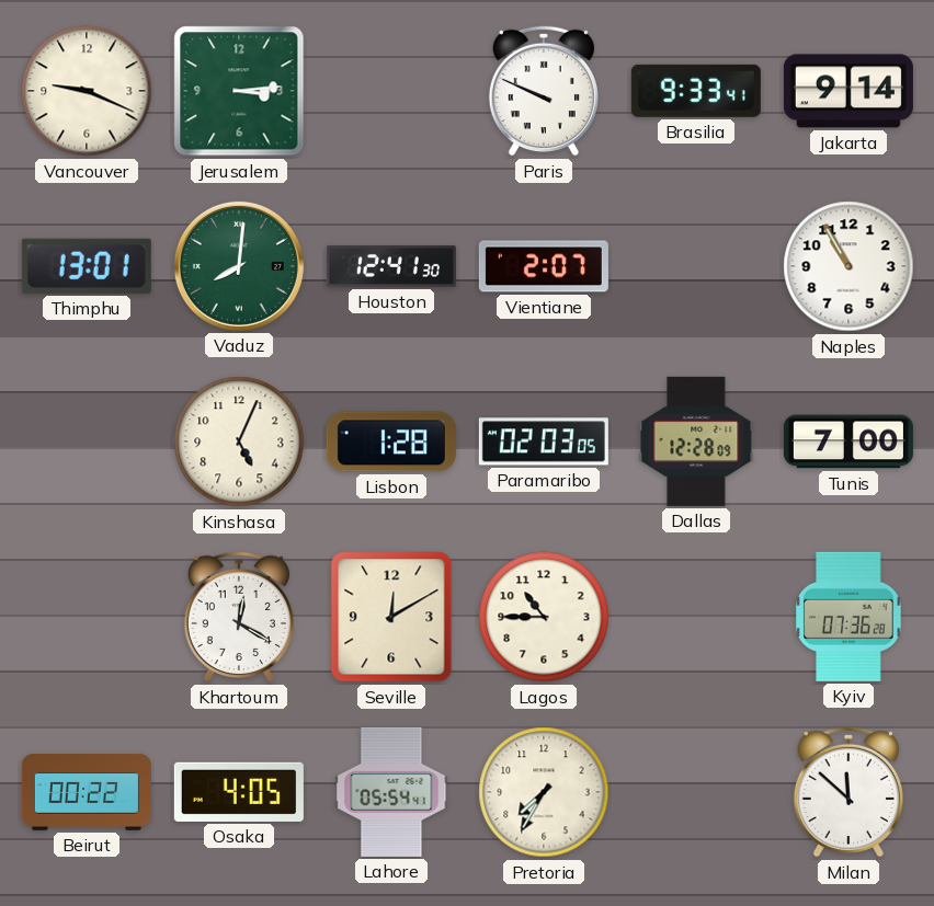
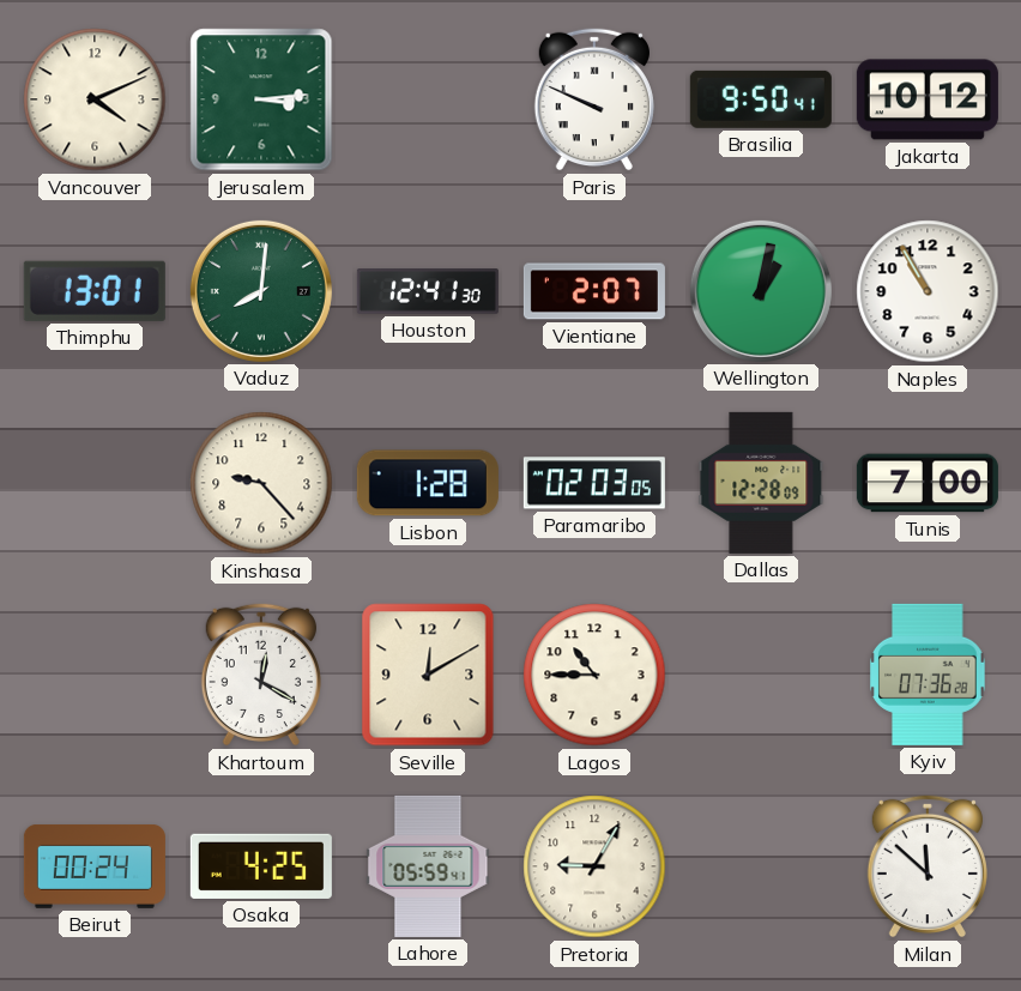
Vancouver: 9:19 -> 4:11 (95, 99)
Brasilia: 9:33 -> 9:50 (761, 99)
Jakarta: 9:14 -> 10:12 (928, 99)
Wellington: none -> 1:02 (761, 291)
Kinshasa: 5:04 -> 9:23 (261, 483)
Beirut: 00:22 -> 00:24 (95, 868)
Osaka: 4:05 -> 4:25 (261, 866)
Lahore: 05:54 -> 05:59 (428, 866)
Pretoria: 7:35 -> 9:05 (594, 866)
